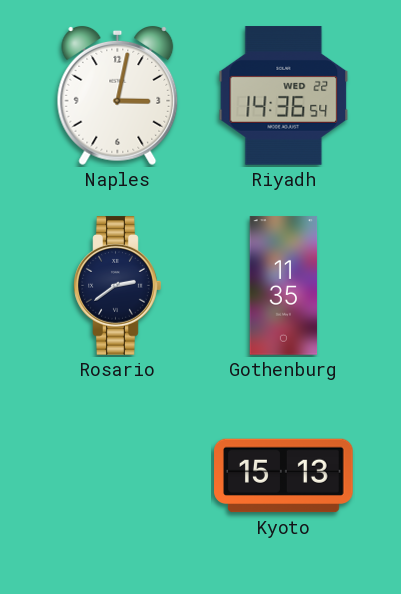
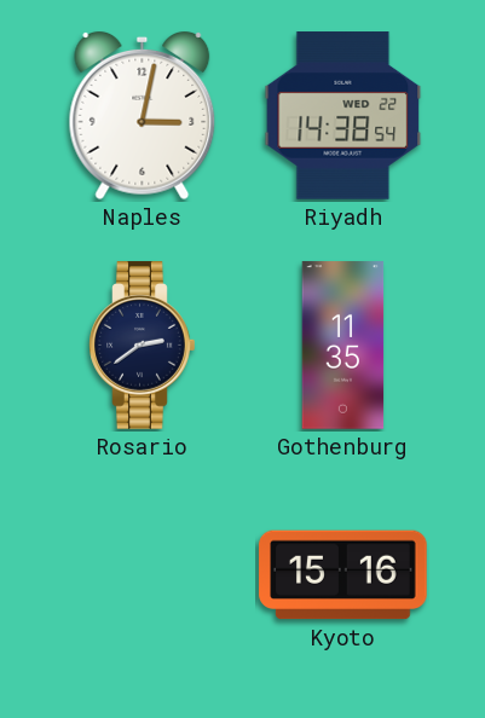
Riyadh: 14:36 -> 14:38 (343, 116)
Kyoto: 15:13 -> 15:16 (343, 575)
